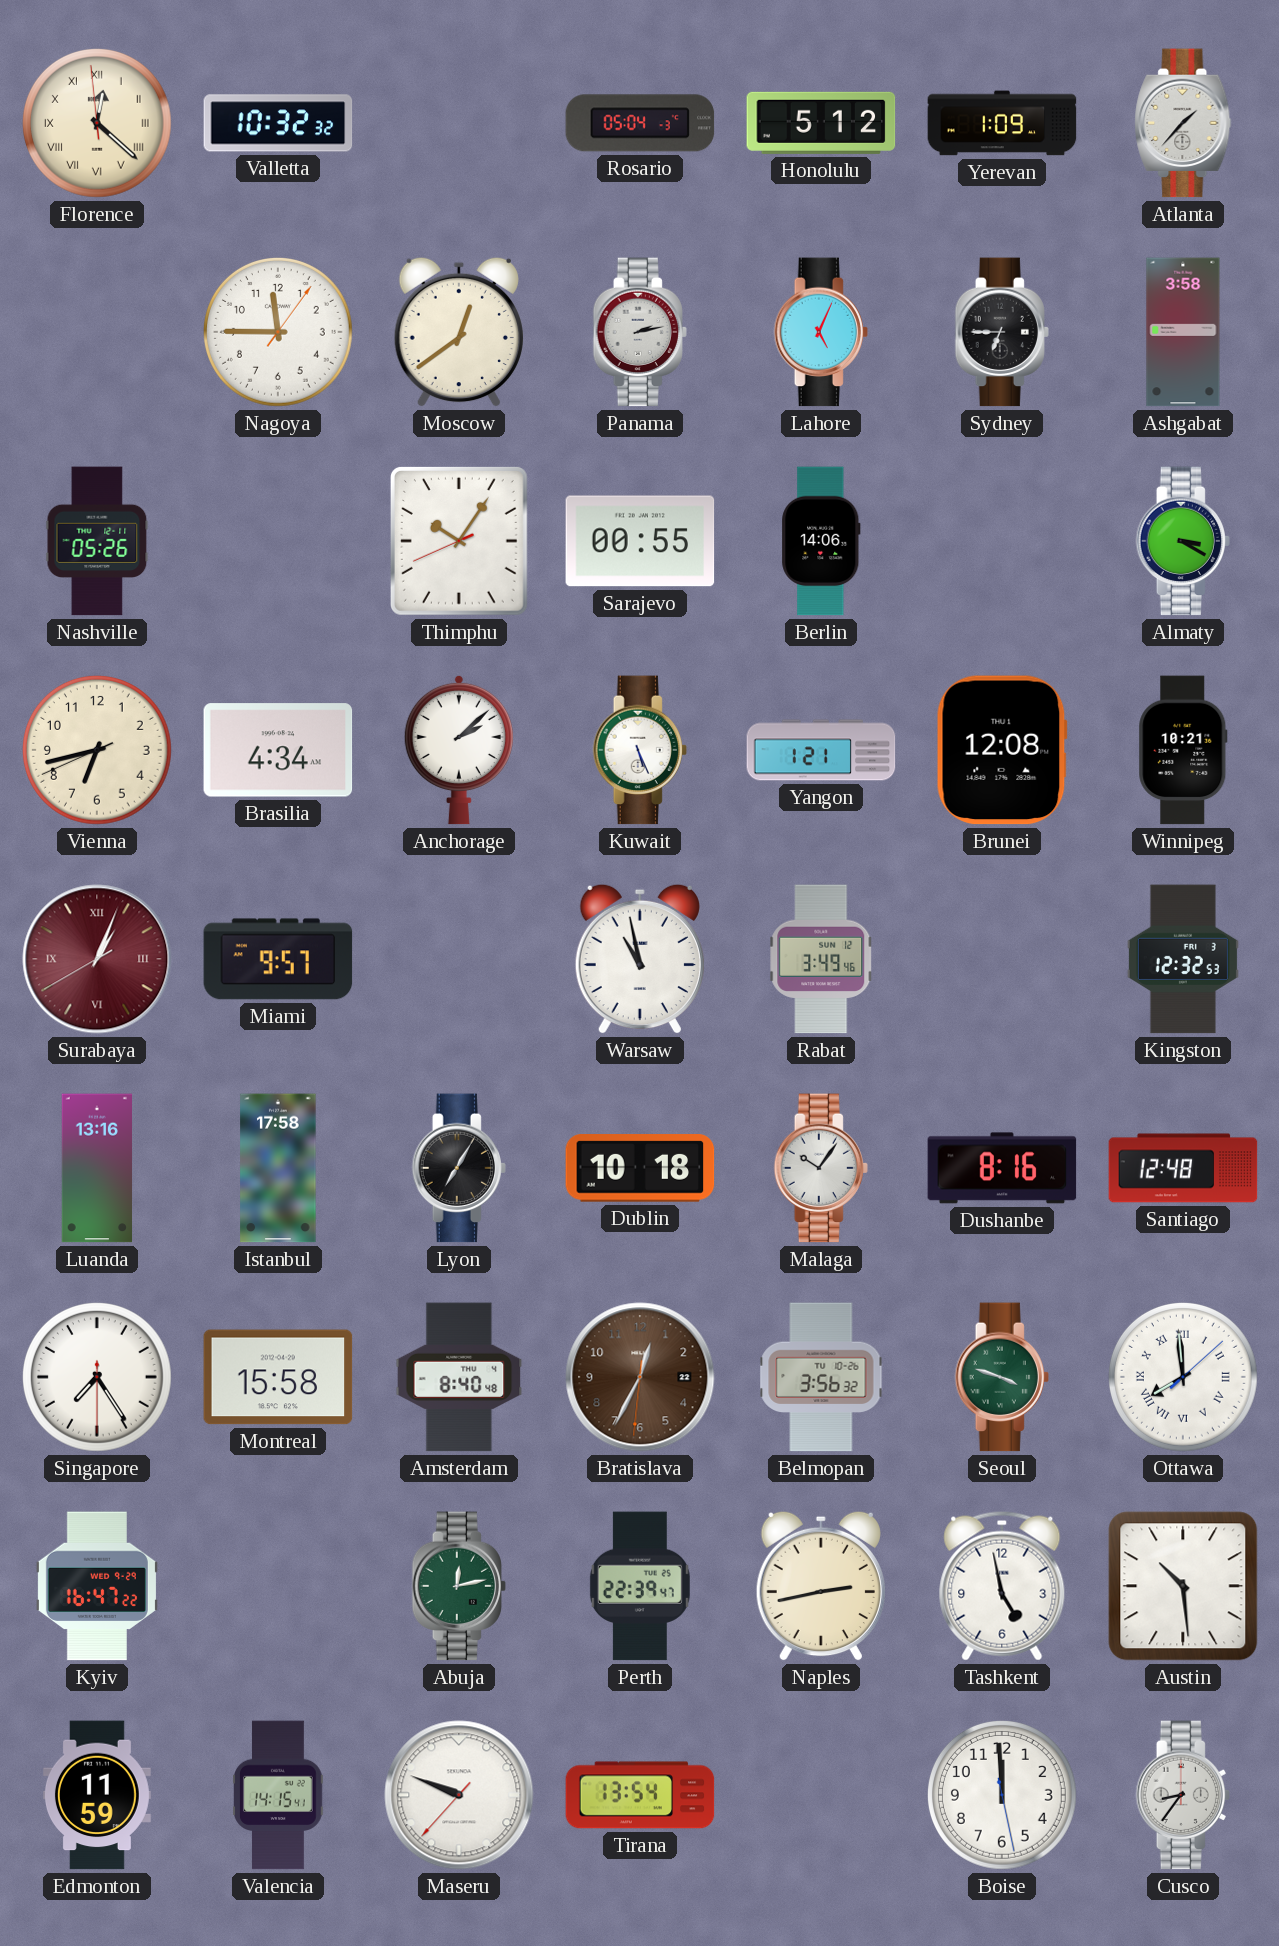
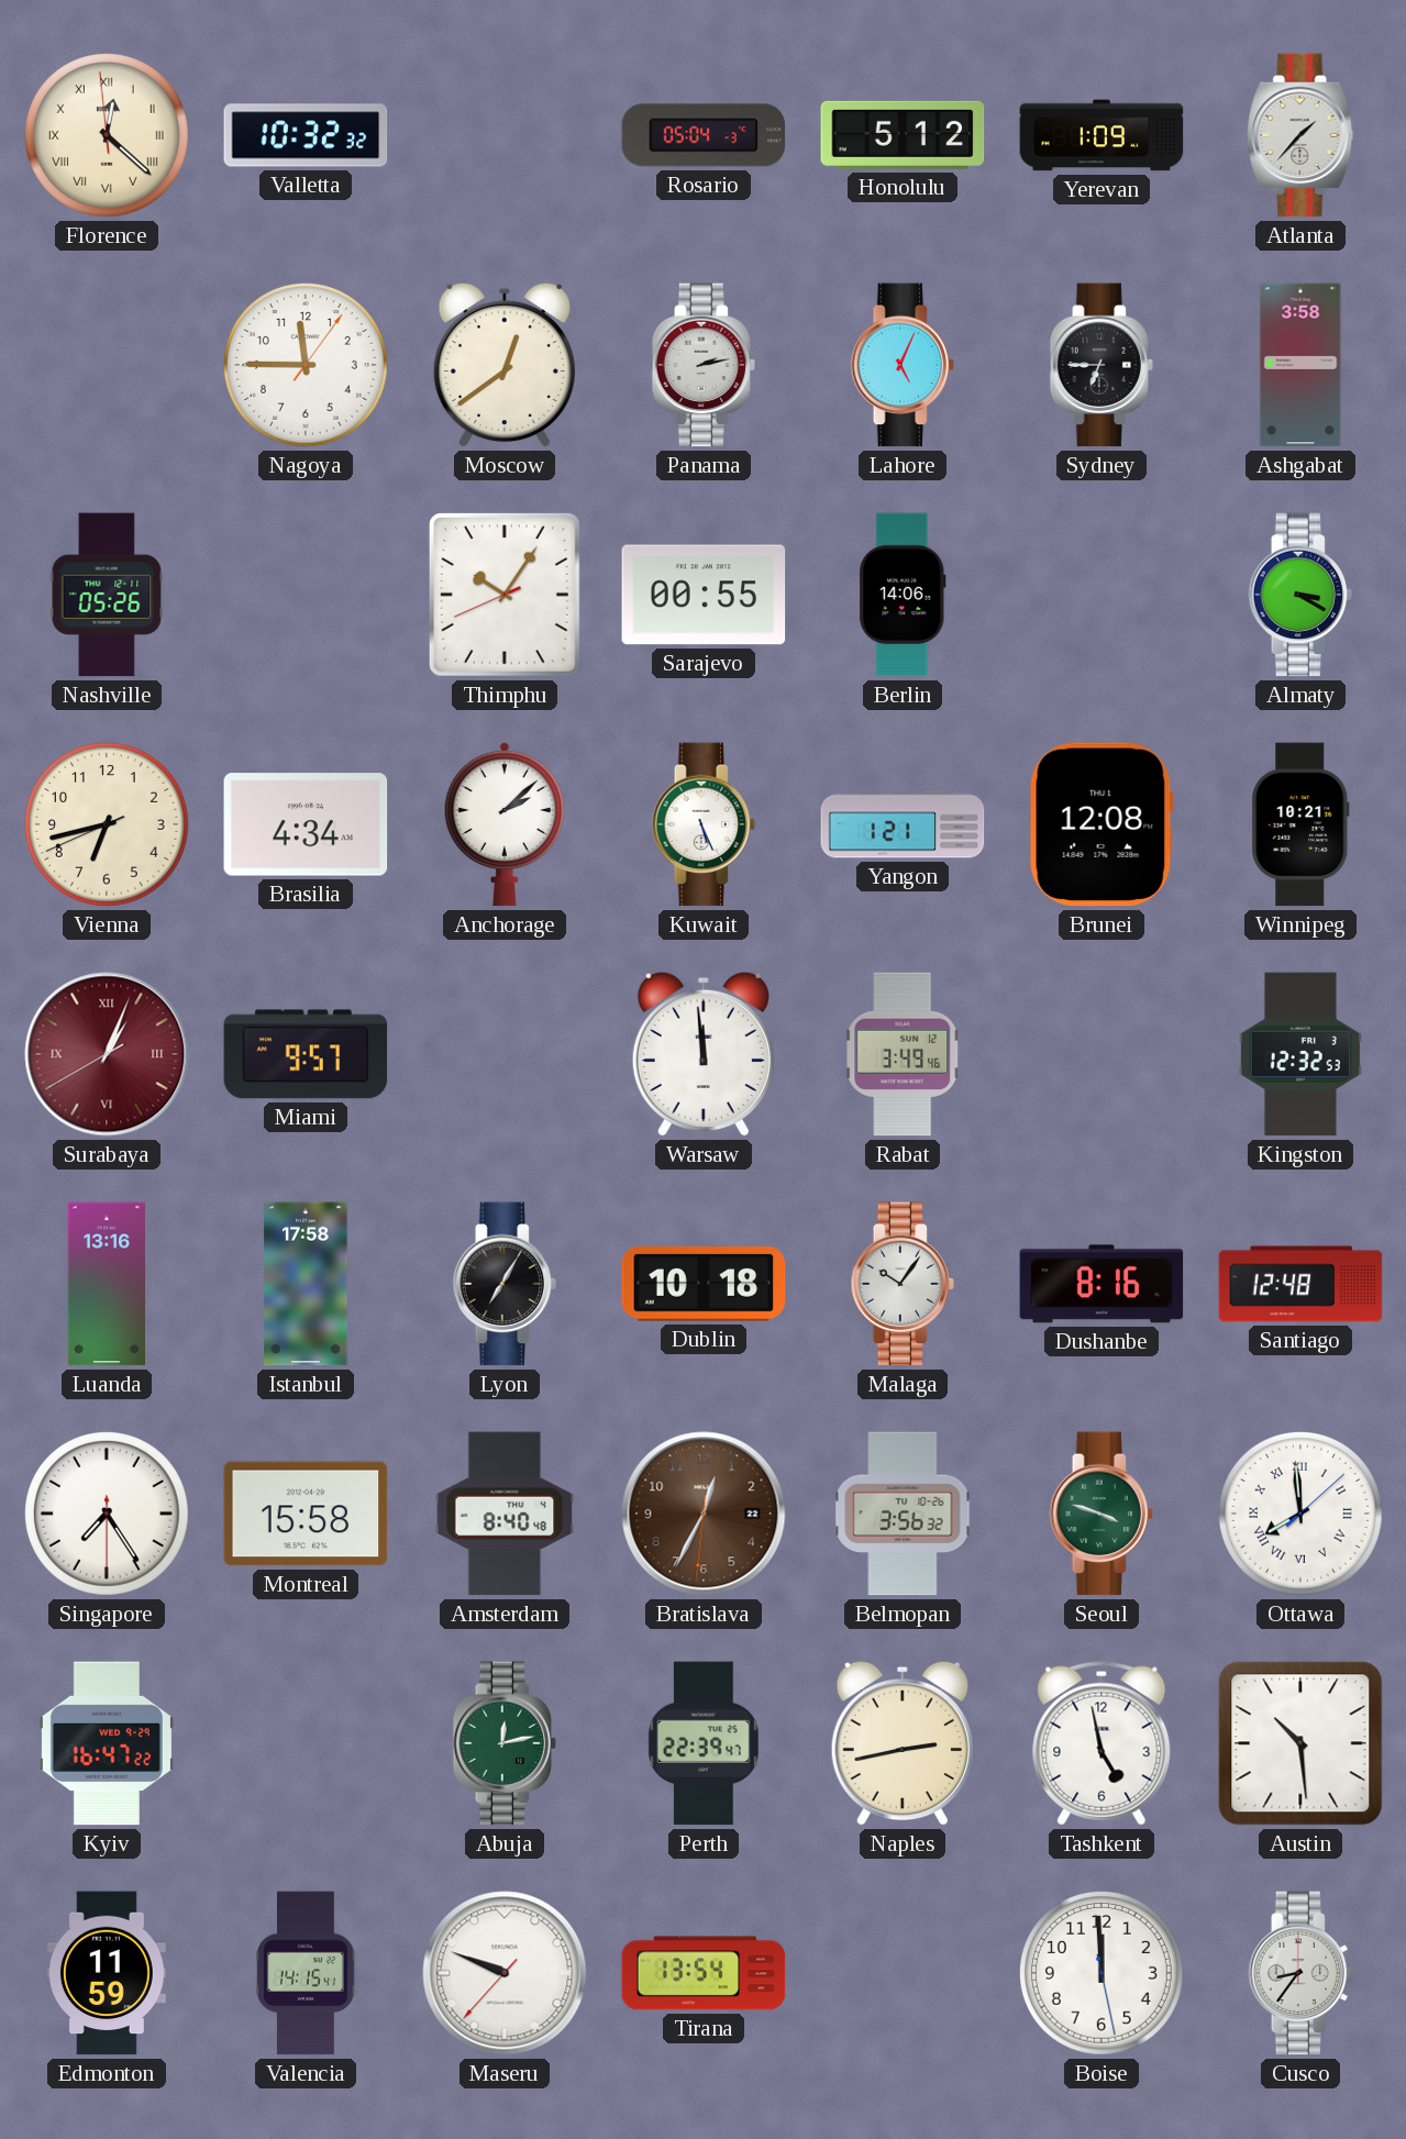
Warsaw: 10:58 -> 11:59 (704, 1054)
